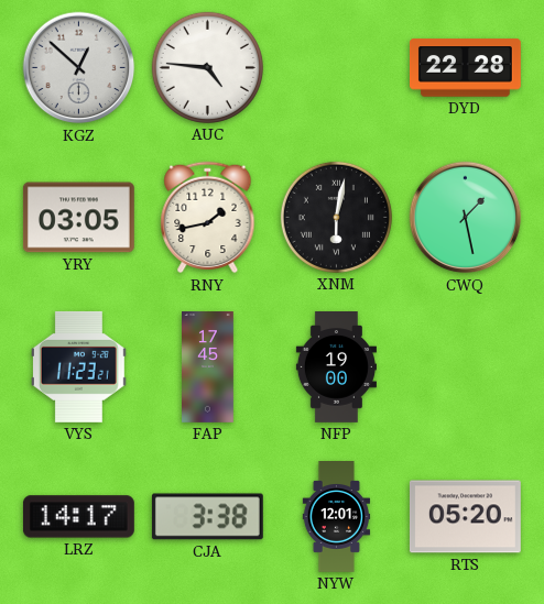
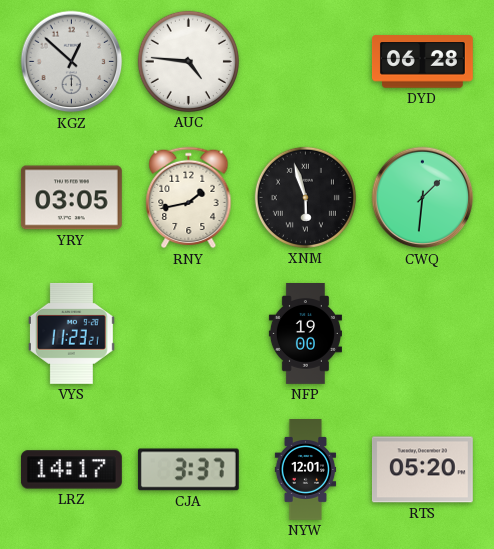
DYD: 22:28 -> 06:28 (423, 62)
XNM: 6:02 -> 5:57 (305, 197)
CWQ: 1:28 -> 1:31 (423, 198)
FAP: 17:45 -> none (208, 367)
CJA: 3:38 -> 3:37 (188, 470)
